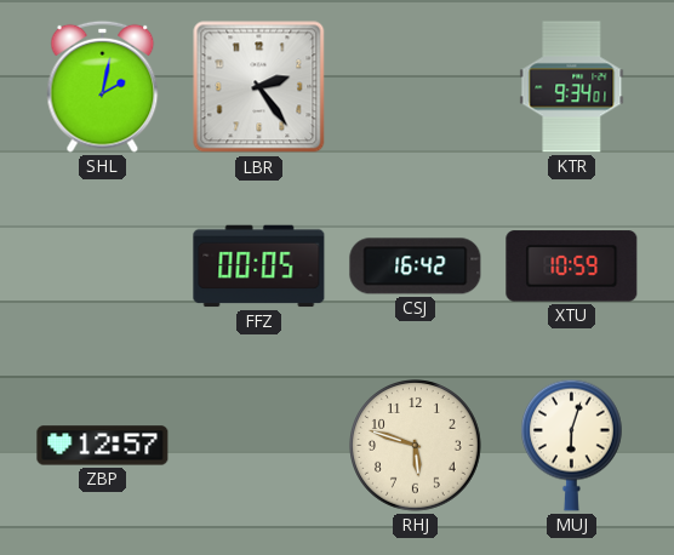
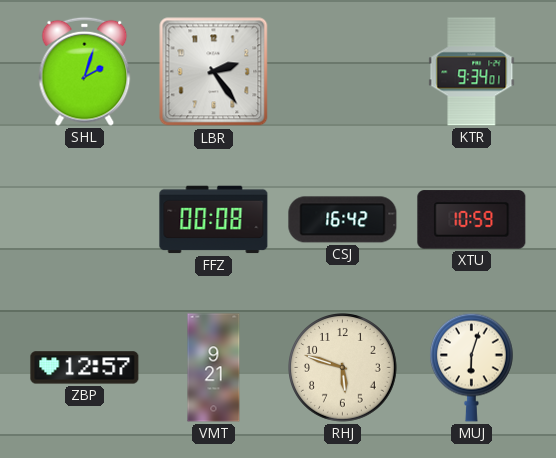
SHL: 2:02 -> 2:03 (85, 71)
FFZ: 00:05 -> 00:08 (214, 220)
VMT: none -> 9:21 (214, 368)
